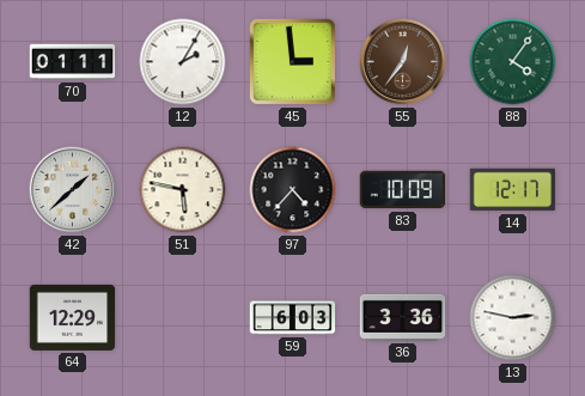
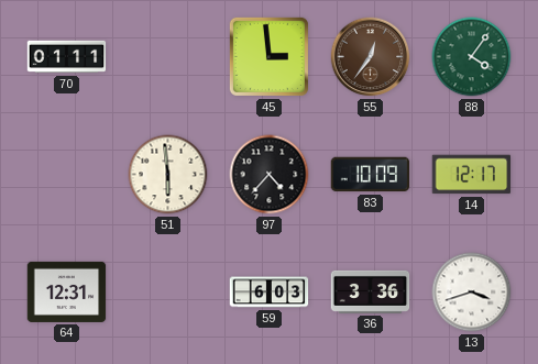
12: 2:05 -> none (183, 62)
42: 1:38 -> none (73, 190)
51: 5:47 -> 5:59 (168, 175)
64: 12:29 -> 12:31 (67, 291)
13: 2:47 -> 3:42 (472, 293)
